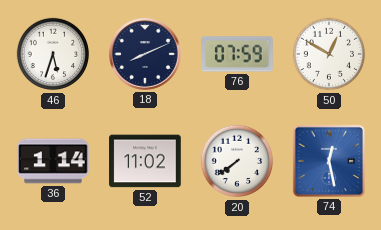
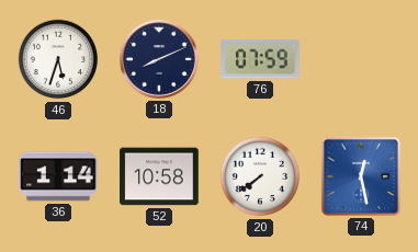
50: 12:50 -> none (329, 54)
52: 11:02 -> 10:58 (159, 176)
